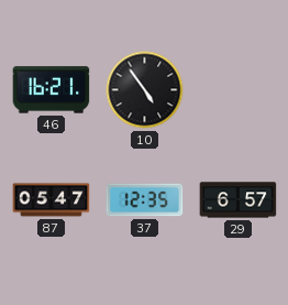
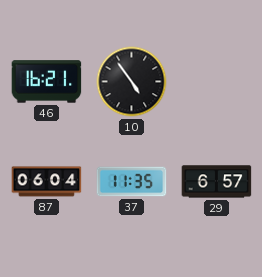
87: 05:47 -> 06:04 (47, 182)
37: 12:35 -> 11:35 (132, 182)
